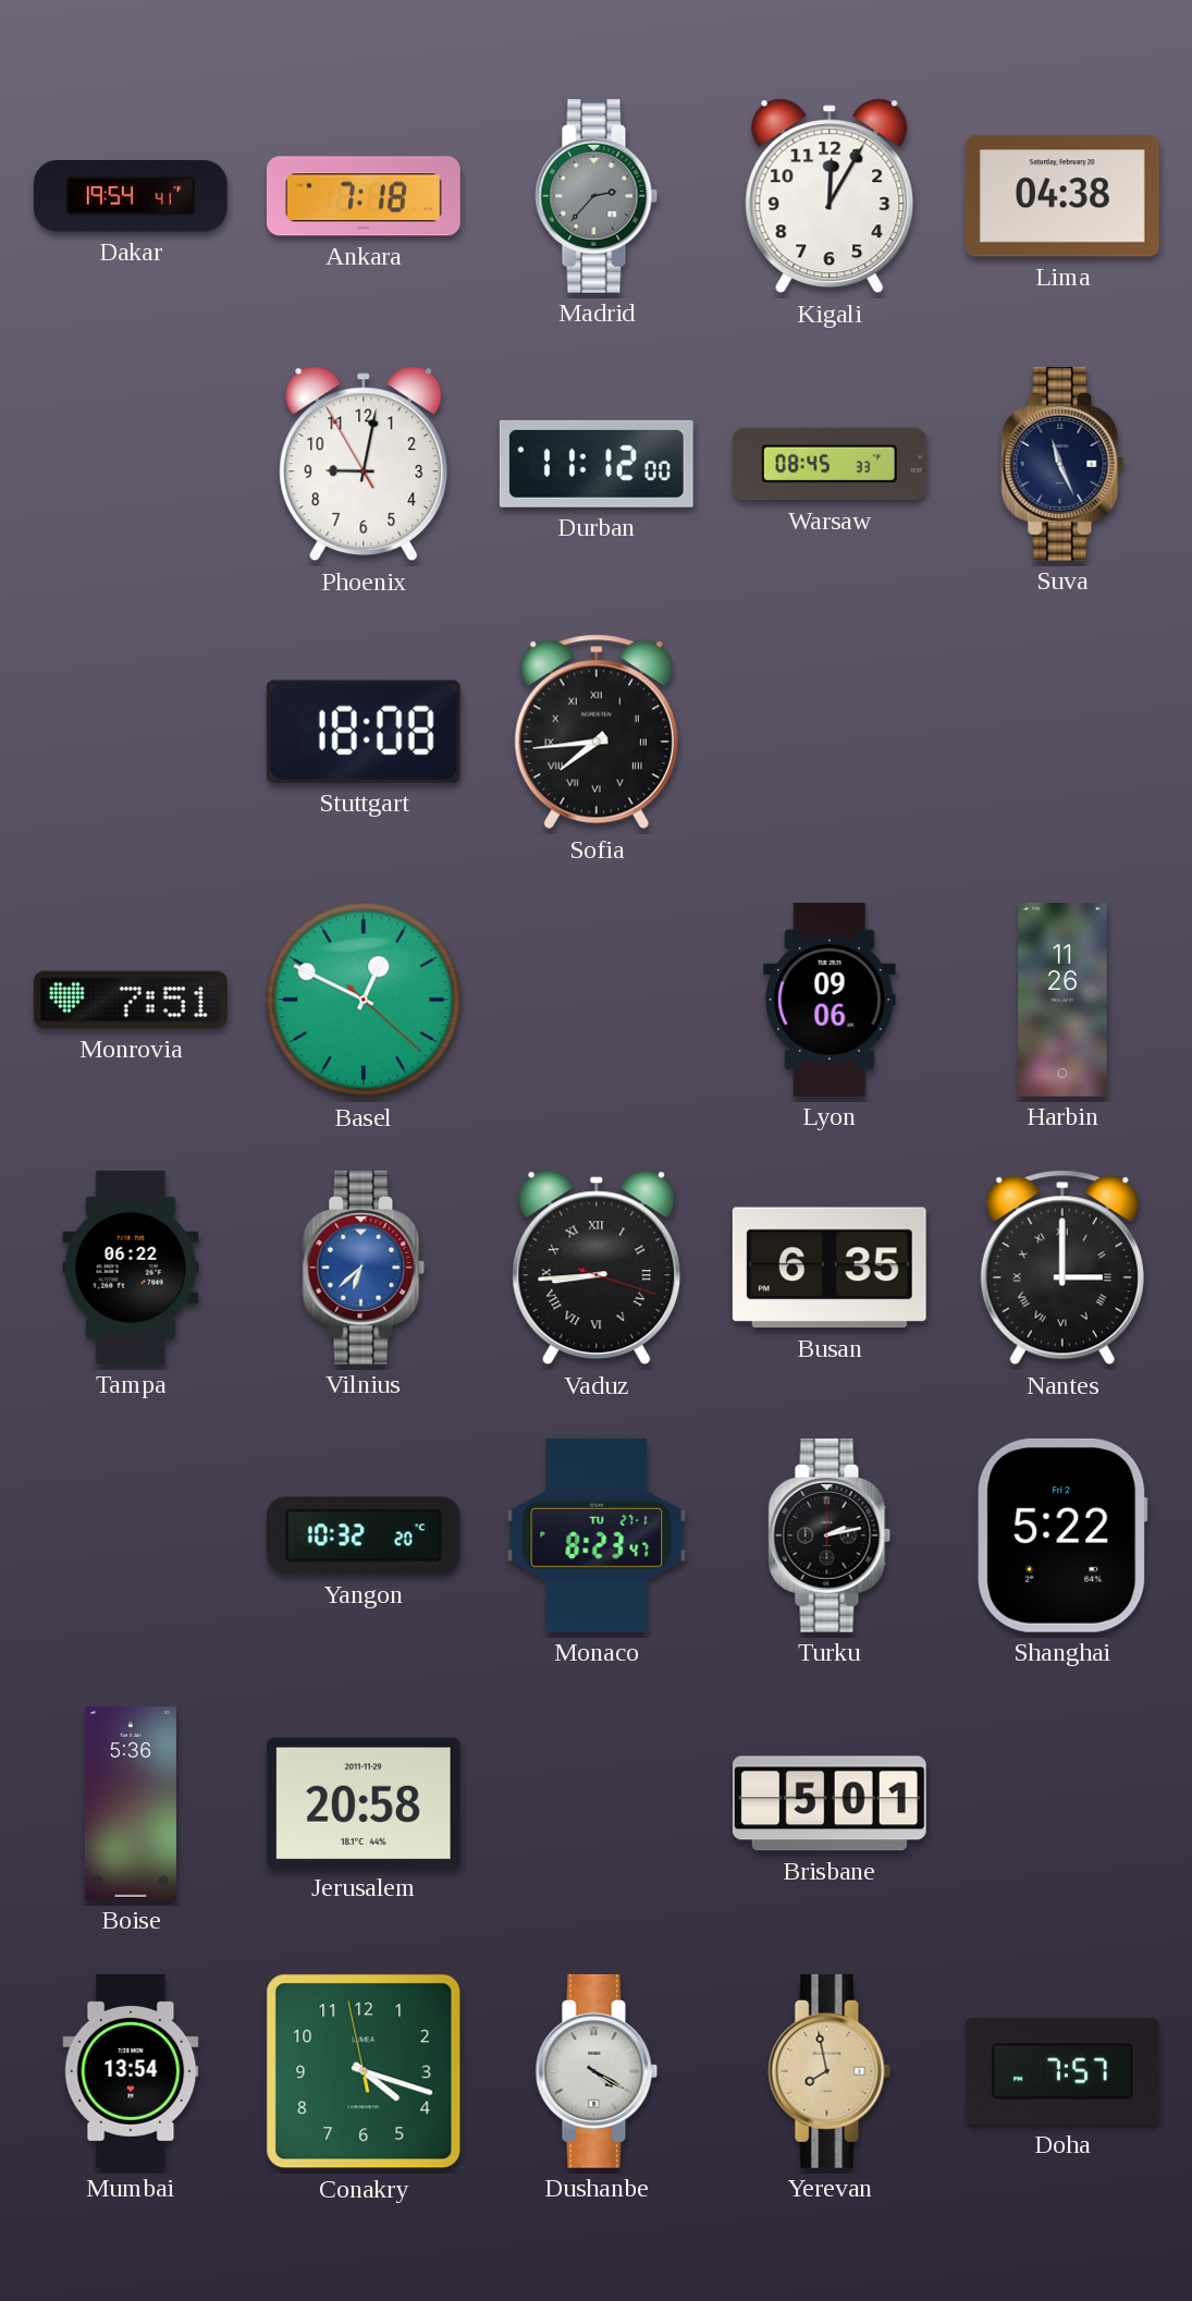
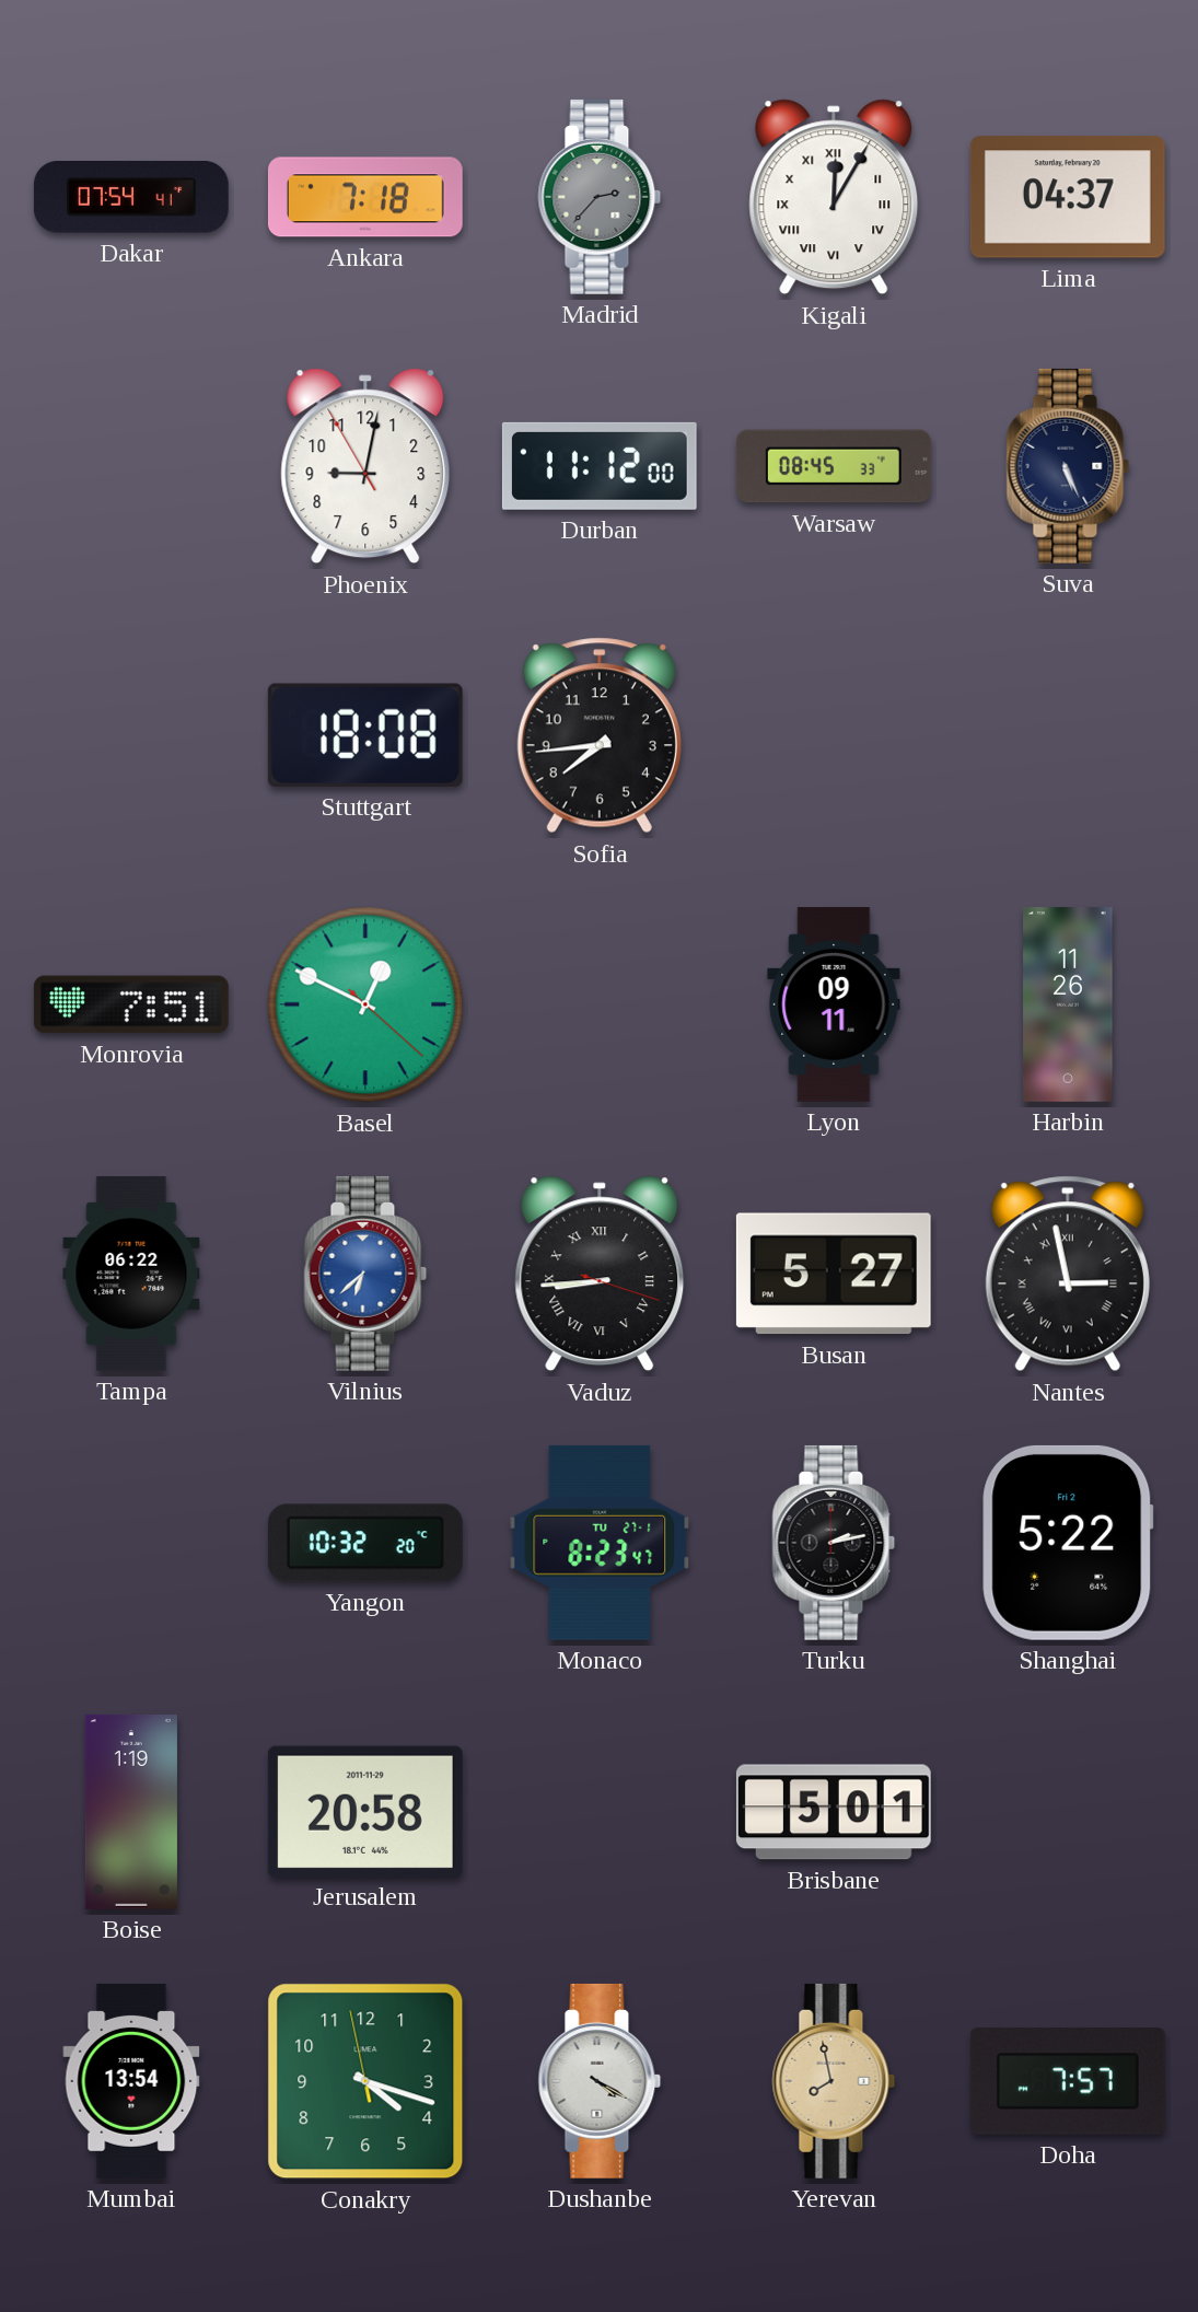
Dakar: 19:54 -> 07:54 (131, 197)
Kigali numerals: Arabic -> Roman (834, 197)
Lima: 04:38 -> 04:37 (1068, 197)
Suva: 11:26 -> 5:26 (1068, 466)
Sofia numerals: Roman -> Arabic (600, 735)
Lyon: 09:06 -> 09:11 (834, 1004)
Busan: 6:35 -> 5:27 (834, 1274)
Nantes: 3:00 -> 2:58 (1068, 1274)
Boise: 5:36 -> 1:19 (131, 1812)
